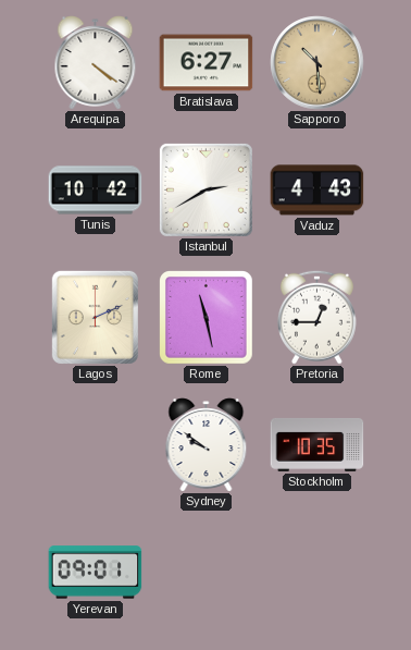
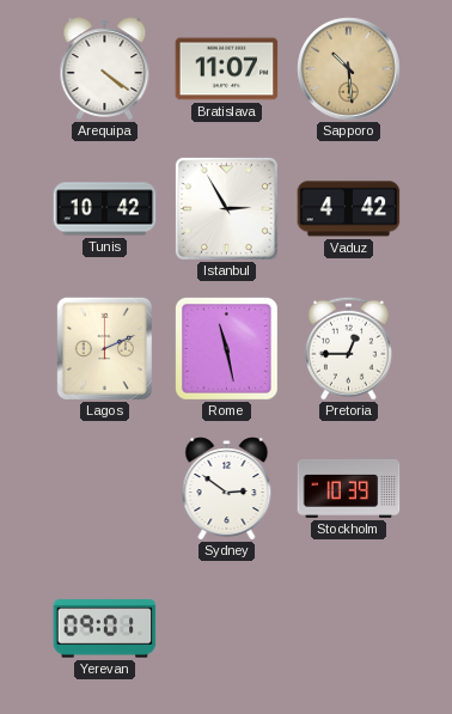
Bratislava: 6:27 -> 11:07 (227, 69)
Istanbul: 2:40 -> 2:55 (226, 208)
Vaduz: 4:43 -> 4:42 (349, 209)
Sydney: 9:51 -> 2:51 (227, 489)
Stockholm: 10:35 -> 10:39 (349, 488)
